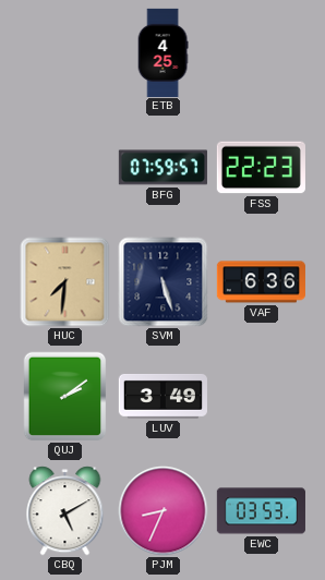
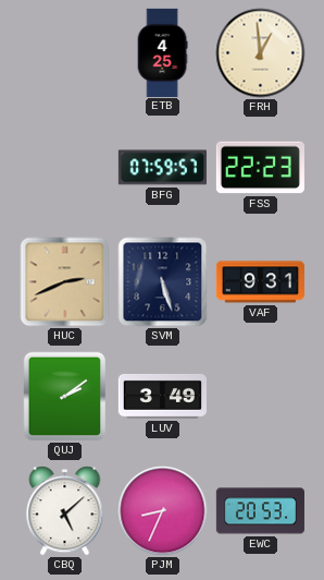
FRH: none -> 12:59 (261, 53)
HUC: 7:31 -> 2:41 (65, 282)
VAF: 6:36 -> 9:31 (260, 282)
CBQ: 5:10 -> 5:08 (65, 511)
EWC: 03:53 -> 20:53 (260, 511)
